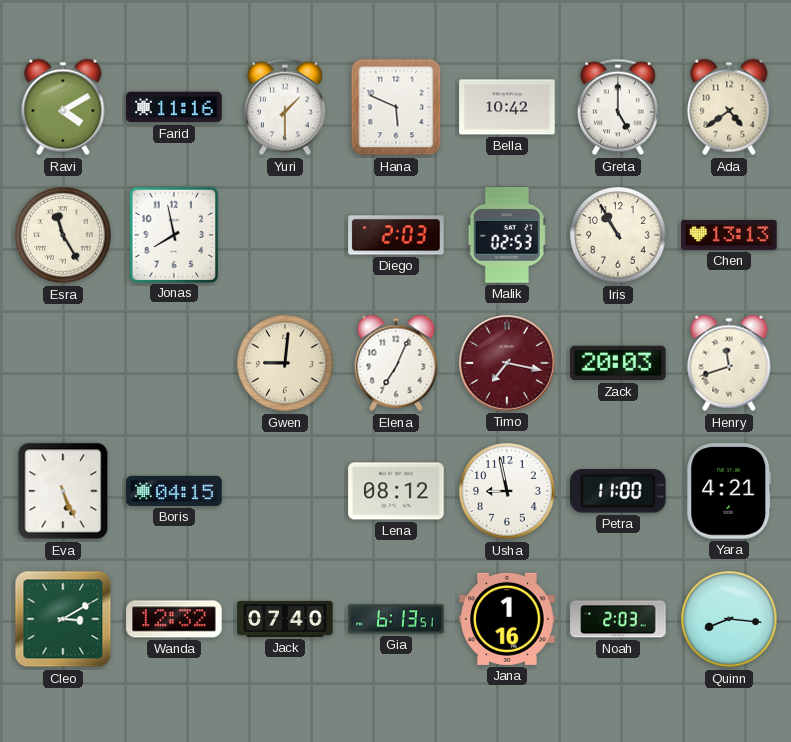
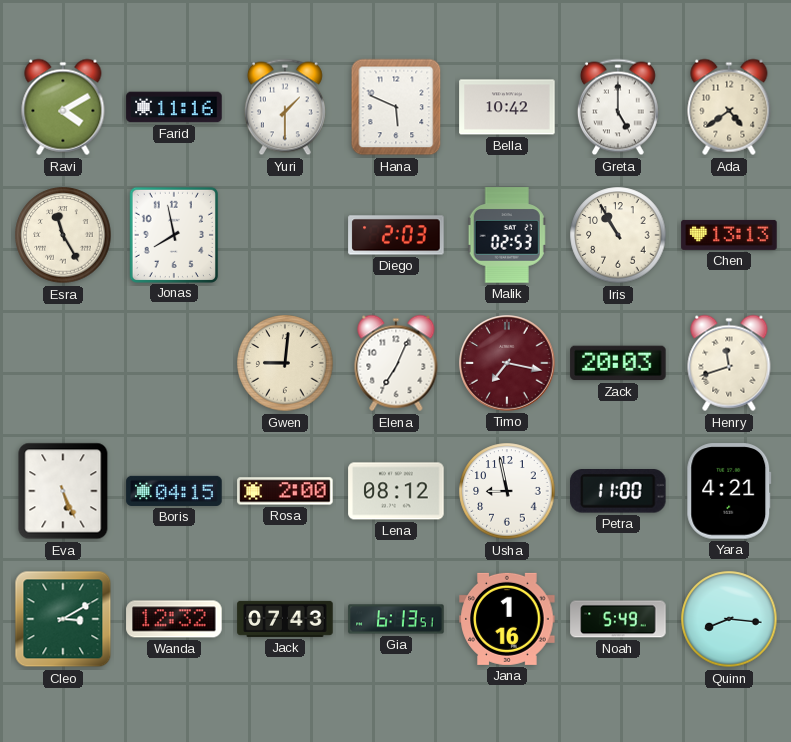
Rosa: none -> 2:00 (285, 491)
Jack: 07:40 -> 07:43 (285, 619)
Noah: 2:03 -> 5:49 (618, 619)
